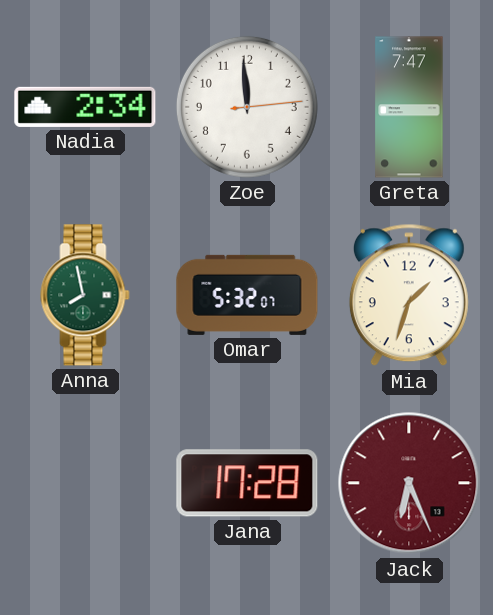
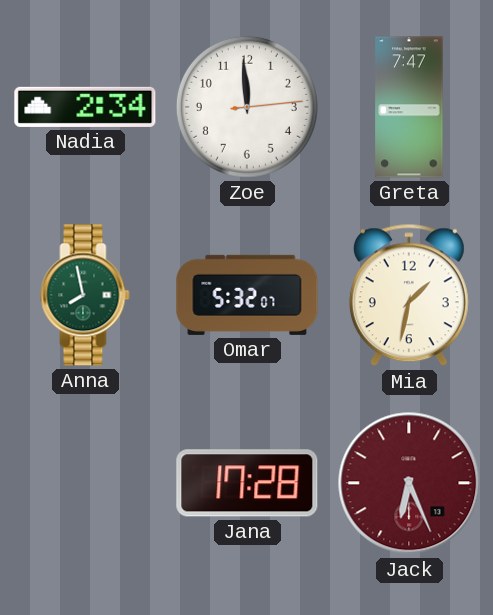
Mia: 1:33 -> 1:32 (409, 295)
